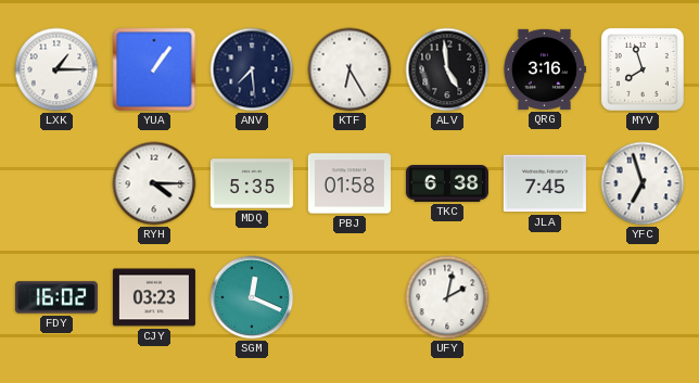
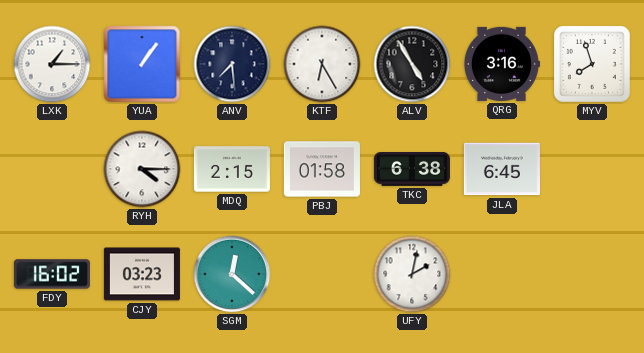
ALV: 4:59 -> 4:55 (412, 64)
MDQ: 5:35 -> 2:15 (232, 169)
JLA: 7:45 -> 6:45 (502, 169)
YFC: 6:57 -> none (643, 183)
SGM: 12:19 -> 12:22 (232, 274)
